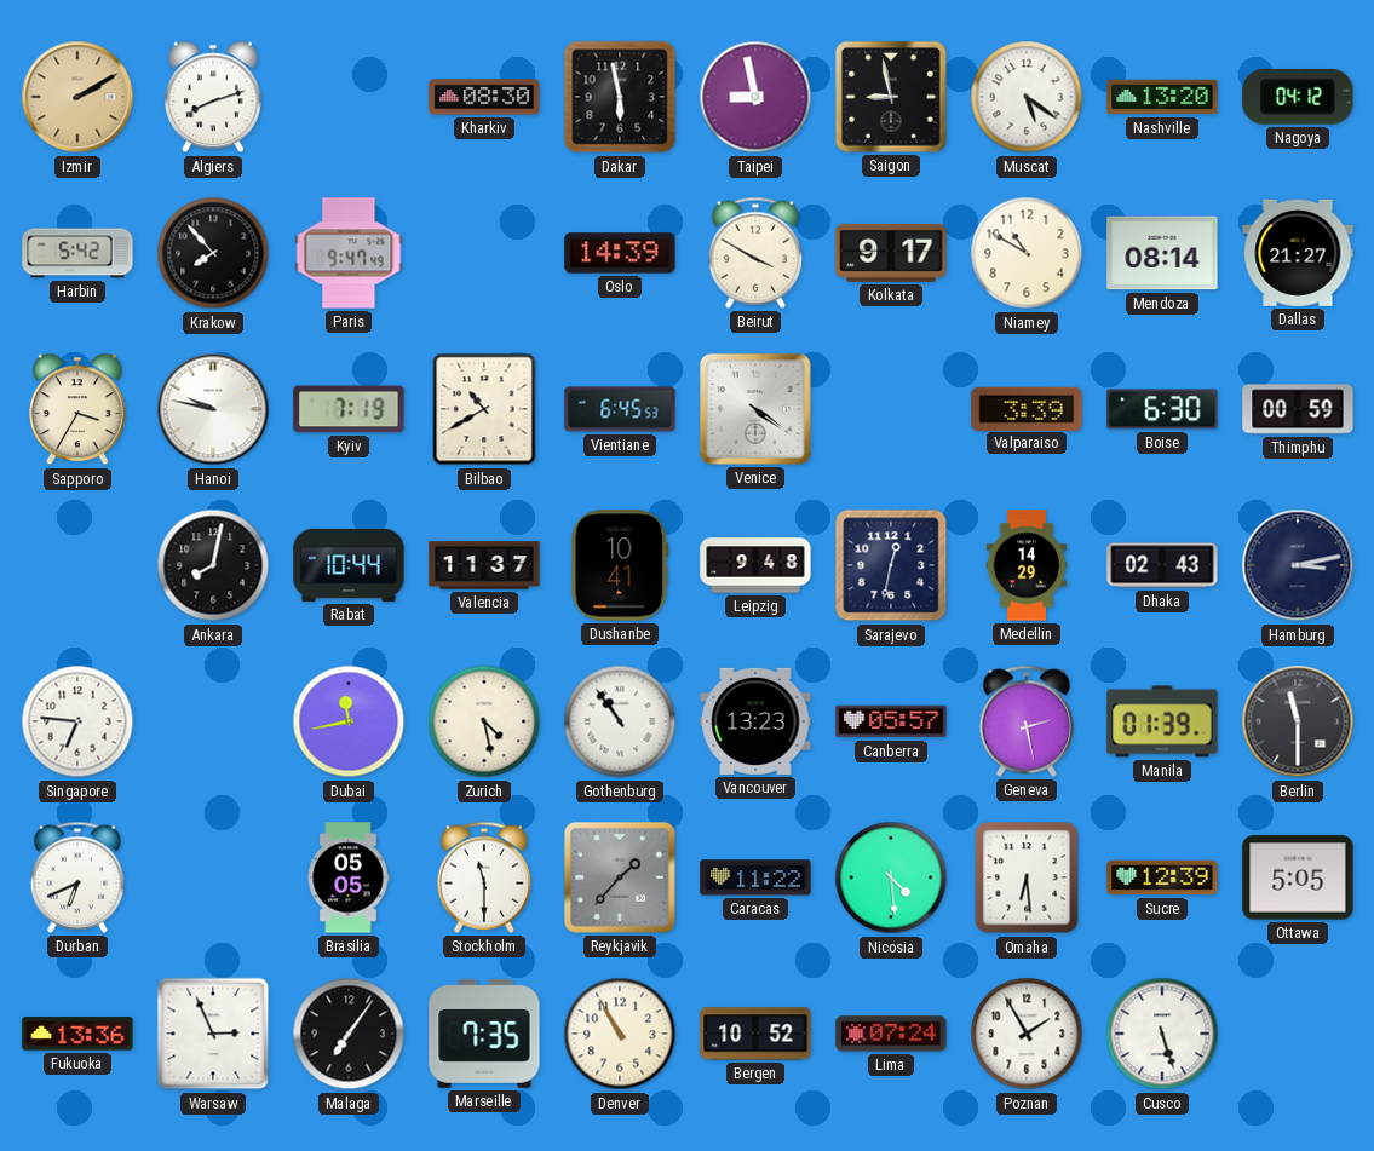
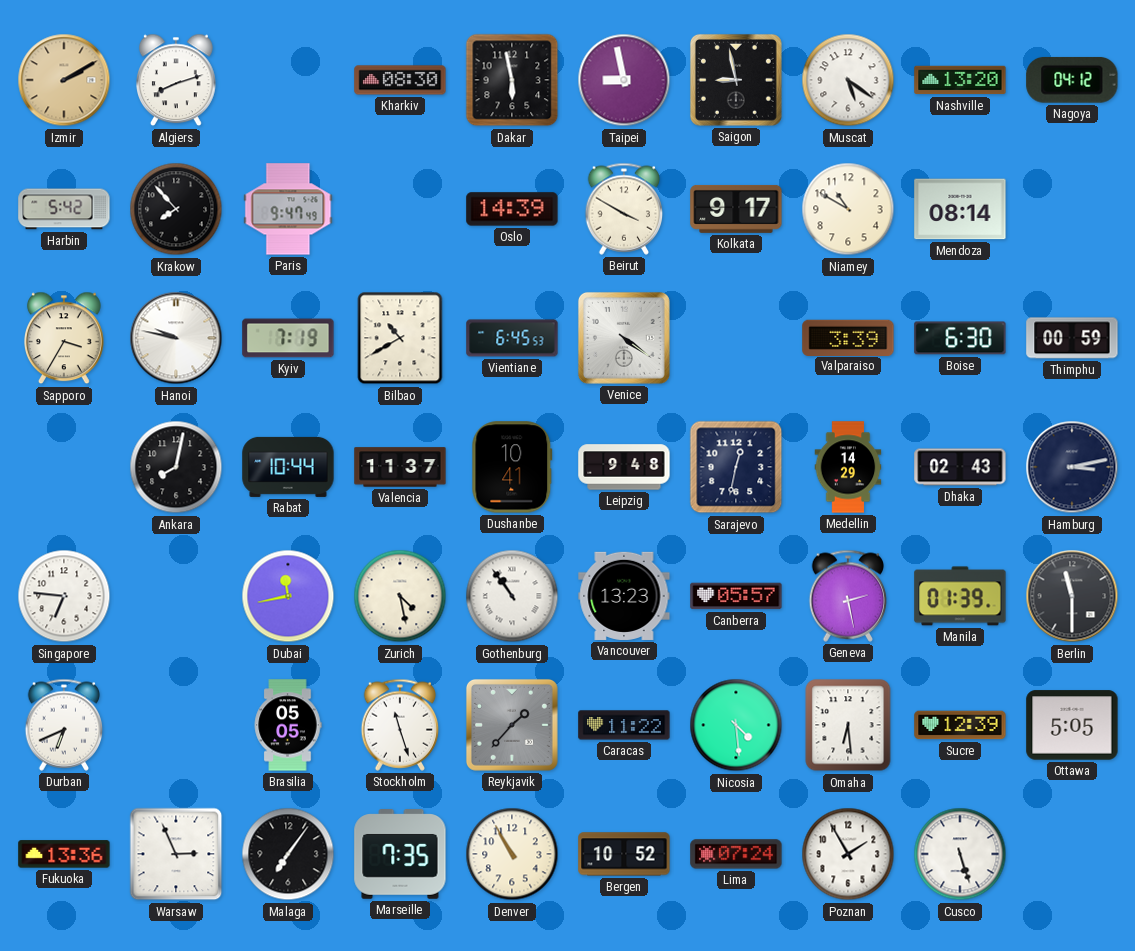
Dallas: 21:27 -> none (1298, 253)
Stockholm: 11:30 -> 11:27 (400, 725)
